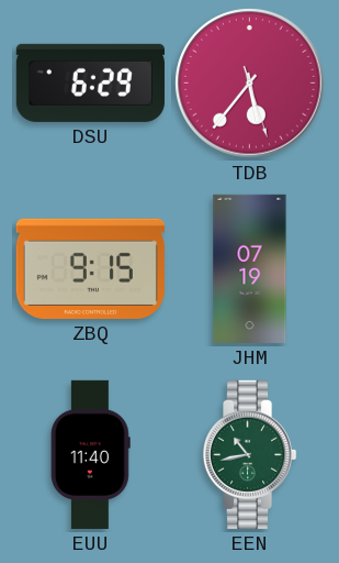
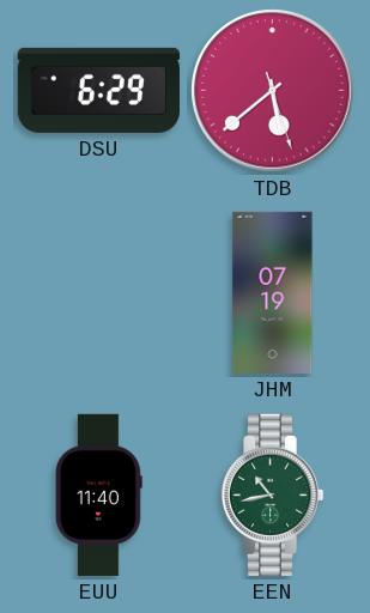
TDB: 5:36 -> 5:38 (273, 91)
ZBQ: 9:15 -> none (90, 268)
